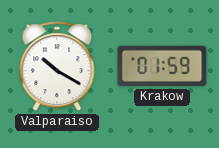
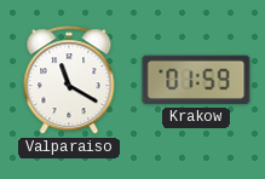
Valparaiso: 10:20 -> 11:20 (69, 81)
